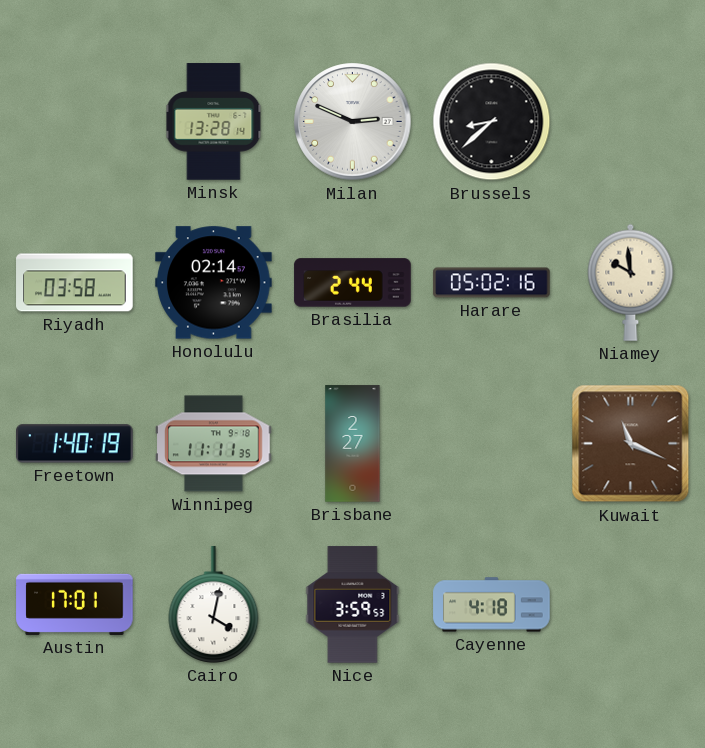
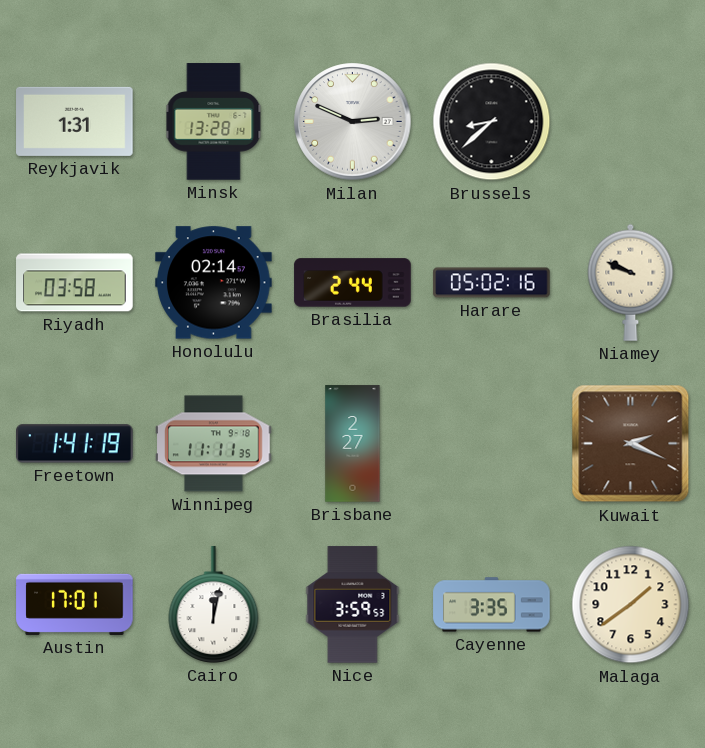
Reykjavik: none -> 1:31 (75, 121)
Niamey: 9:59 -> 9:49 (631, 282)
Freetown: 1:40 -> 1:41 (75, 444)
Kuwait: 11:19 -> 2:19 (631, 444)
Cairo: 4:02 -> 12:02 (214, 605)
Cayenne: 4:18 -> 3:35 (492, 605)
Malaga: none -> 1:39 (631, 605)
